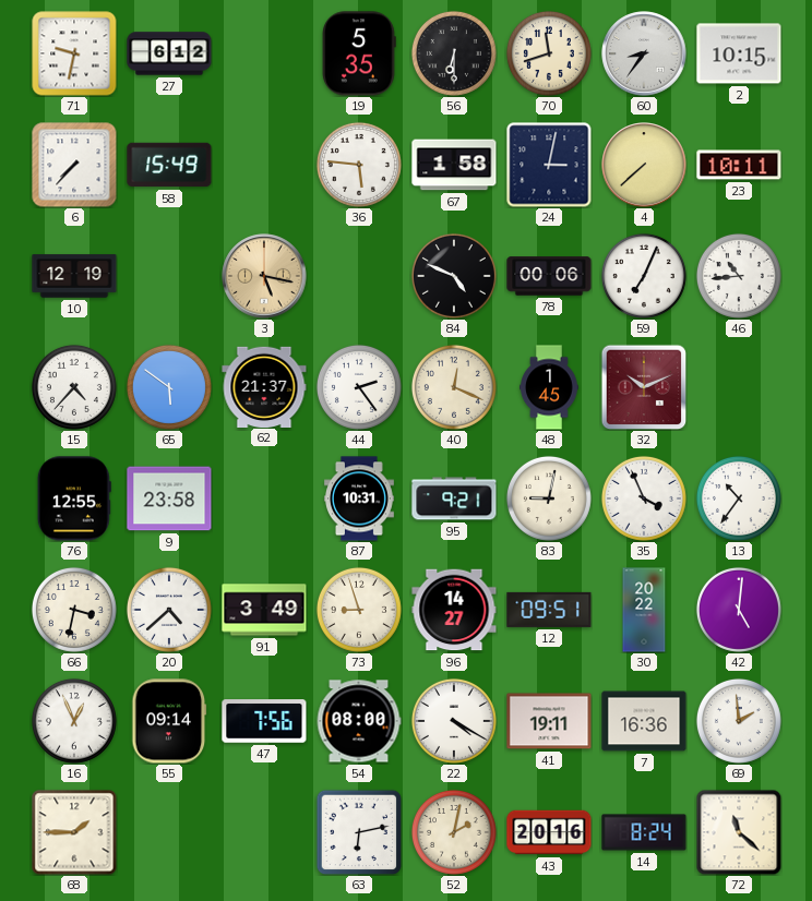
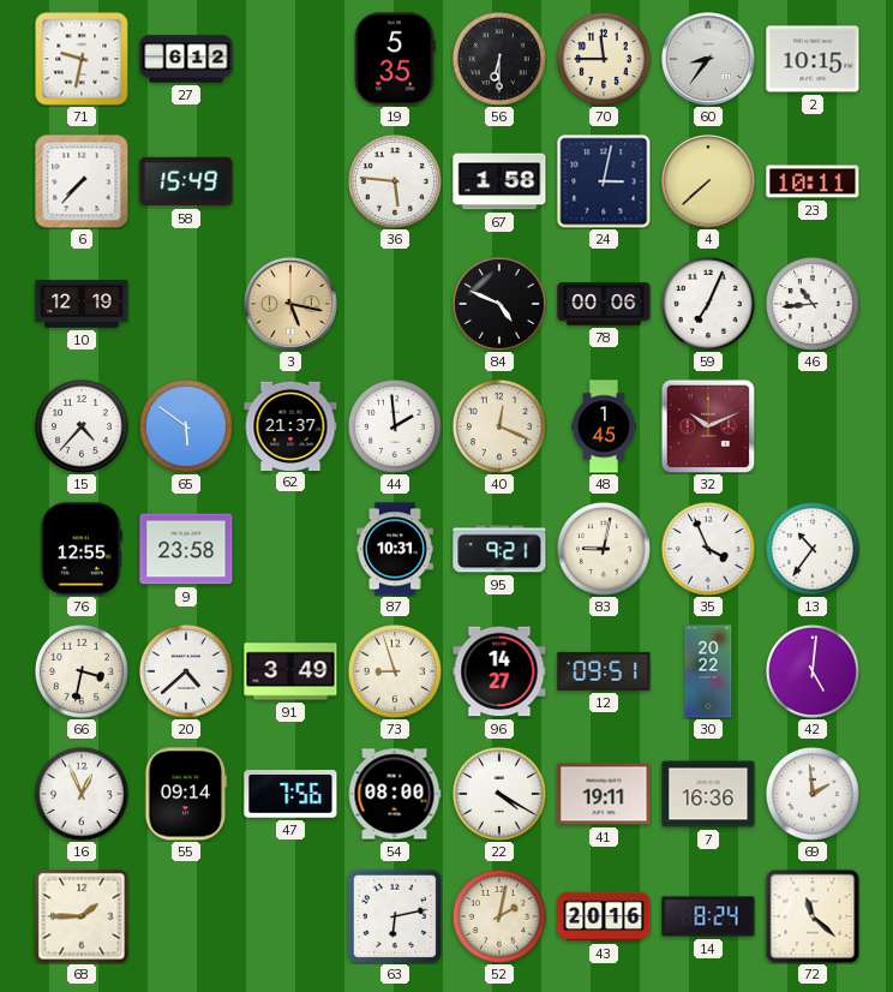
70: 11:42 -> 11:45 (604, 59)
44: 2:24 -> 1:59 (395, 426)
